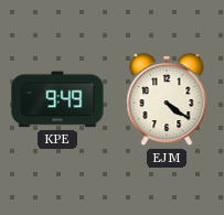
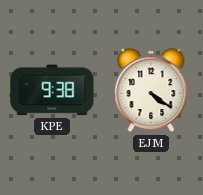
KPE: 9:49 -> 9:38 (52, 90)
